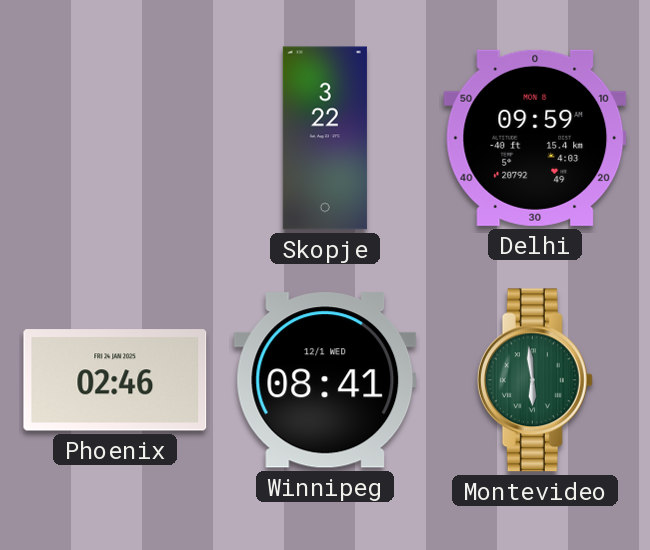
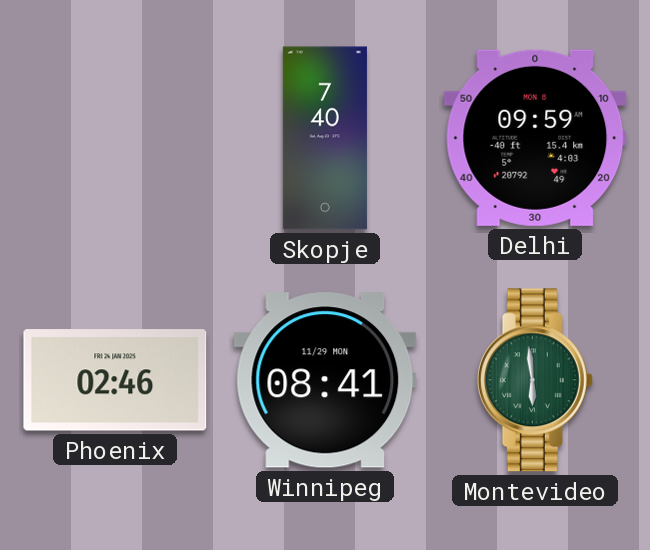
Skopje: 3:22 -> 7:40 (325, 138)
Winnipeg date: 12/1 WED -> 11/29 MON (325, 380)
